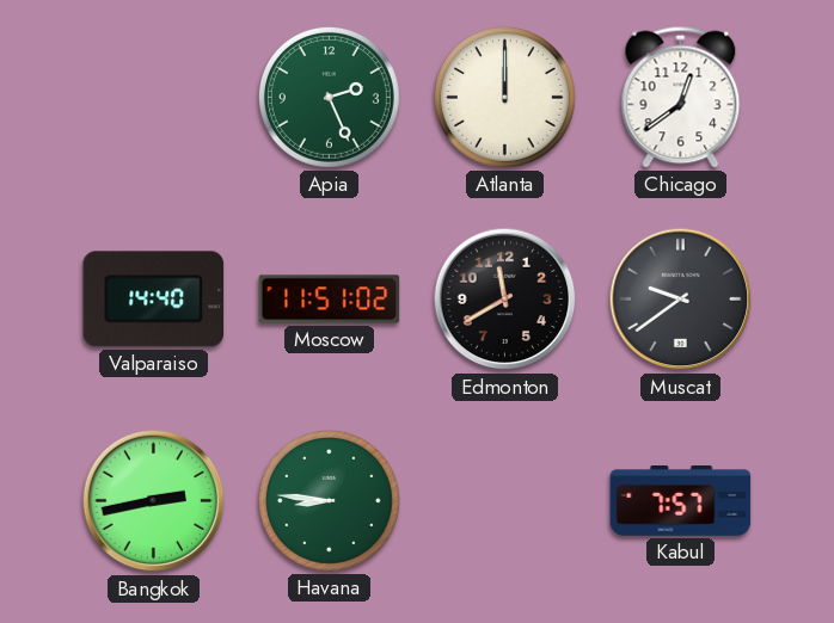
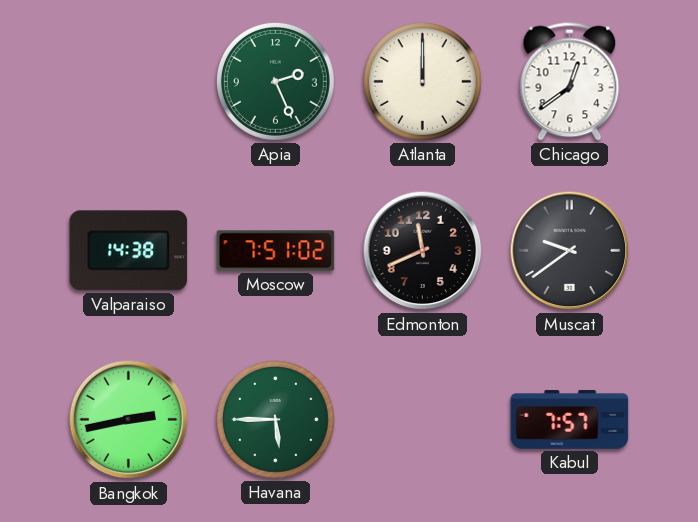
Valparaiso: 14:40 -> 14:38 (129, 251)
Moscow: 11:51 -> 7:51 (276, 251)
Edmonton: 11:40 -> 11:41 (423, 251)
Havana: 8:46 -> 5:45 (275, 419)
